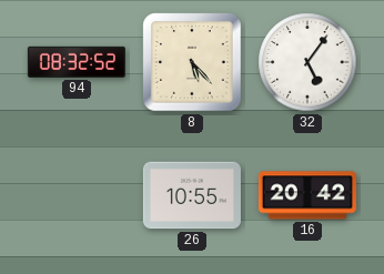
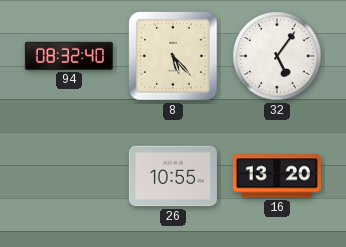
94: 08:32:52 -> 08:32:40 (69, 56)
16: 20:42 -> 13:20 (277, 176)
